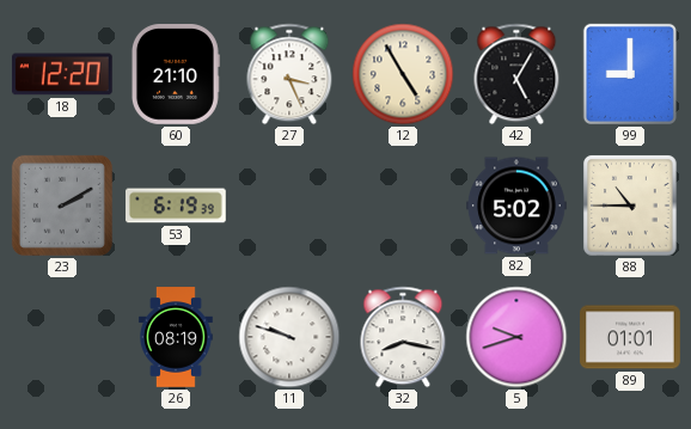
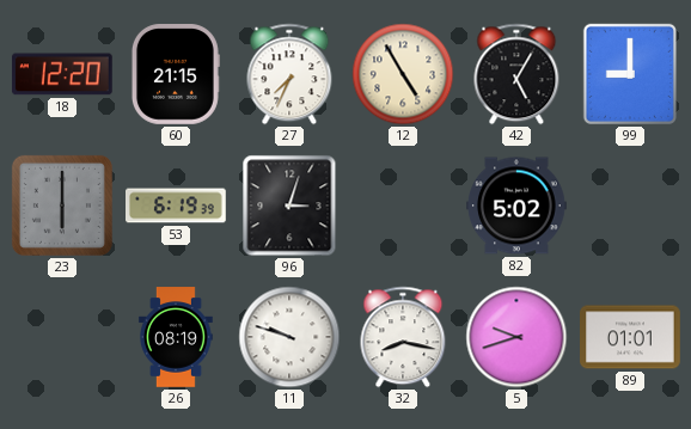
60: 21:10 -> 21:15 (175, 75)
27: 3:26 -> 7:34 (289, 74)
23: 2:10 -> 6:00 (62, 206)
96: none -> 3:03 (289, 206)
88: 10:45 -> none (630, 206)
